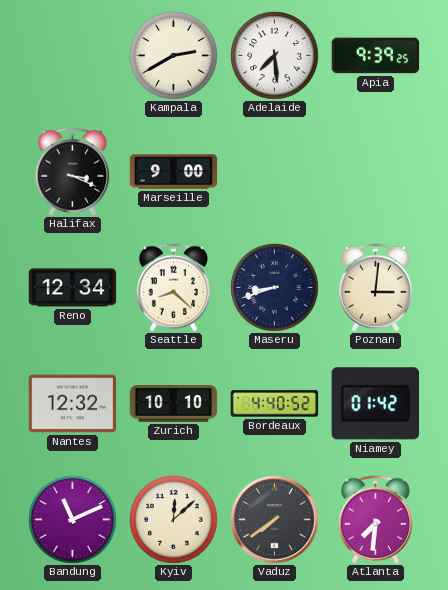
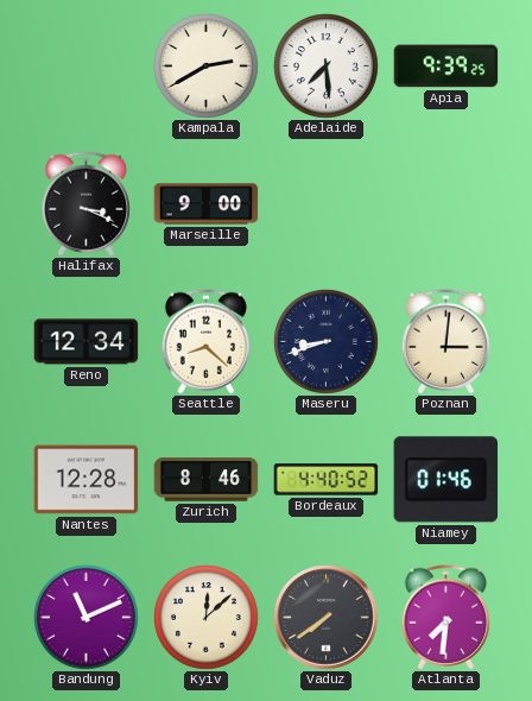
Nantes: 12:32 -> 12:28 (87, 480)
Zurich: 10:10 -> 8:46 (207, 480)
Niamey: 01:42 -> 01:46 (445, 480)
